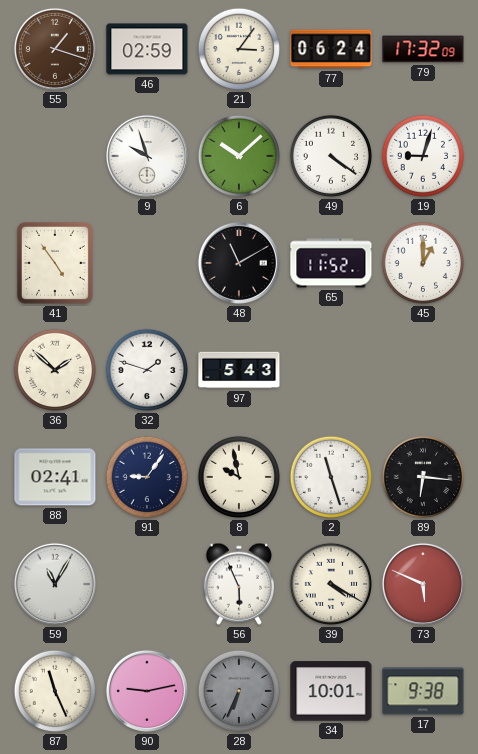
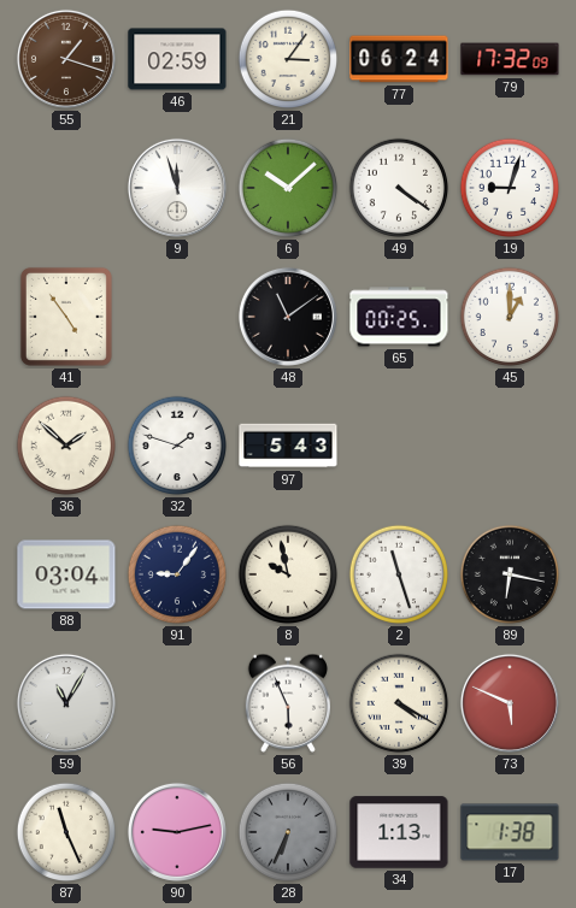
9: 9:57 -> 11:57 (177, 188)
48: 11:10 -> 11:09 (288, 317)
65: 11:52 -> 00:25 (399, 317)
88: 02:41 -> 03:04 (66, 574)
89: 6:16 -> 6:17 (510, 574)
34: 10:01 -> 1:13 (399, 832)
17: 9:38 -> 1:38 (510, 832)
